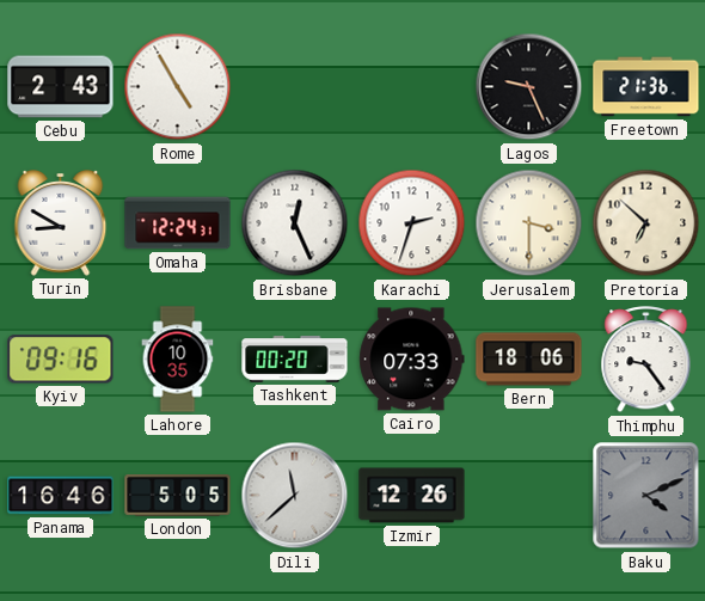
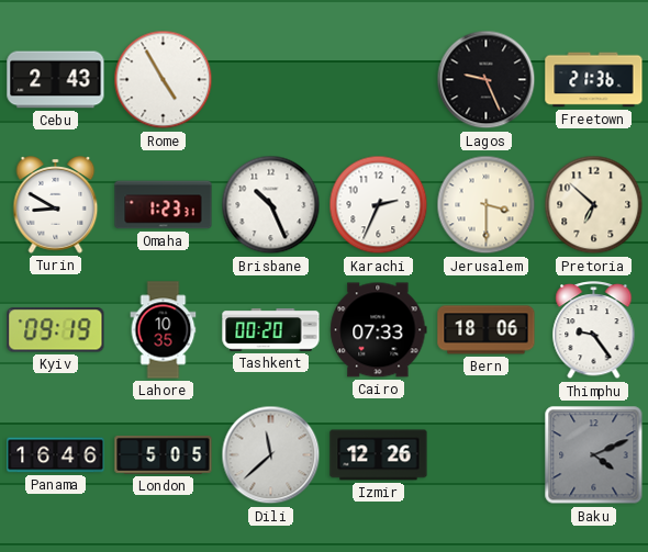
Omaha: 12:24 -> 1:23 (164, 205)
Brisbane: 12:26 -> 10:26 (271, 205)
Karachi: 2:33 -> 2:34 (379, 205)
Kyiv: 09:16 -> 09:19 (56, 330)
